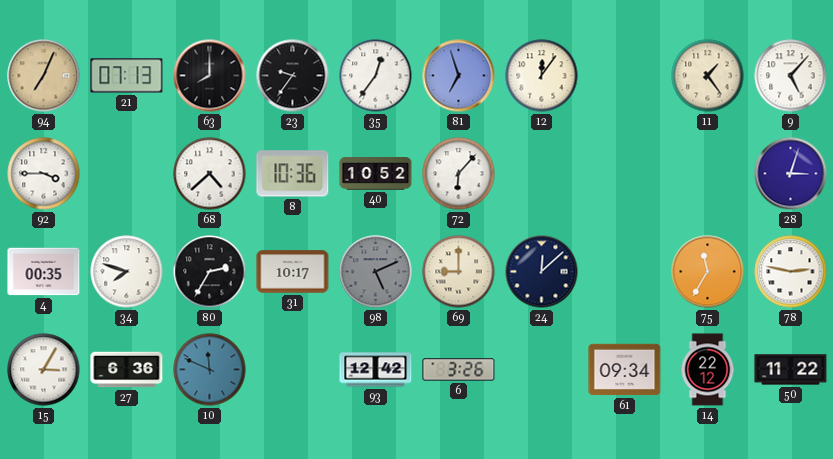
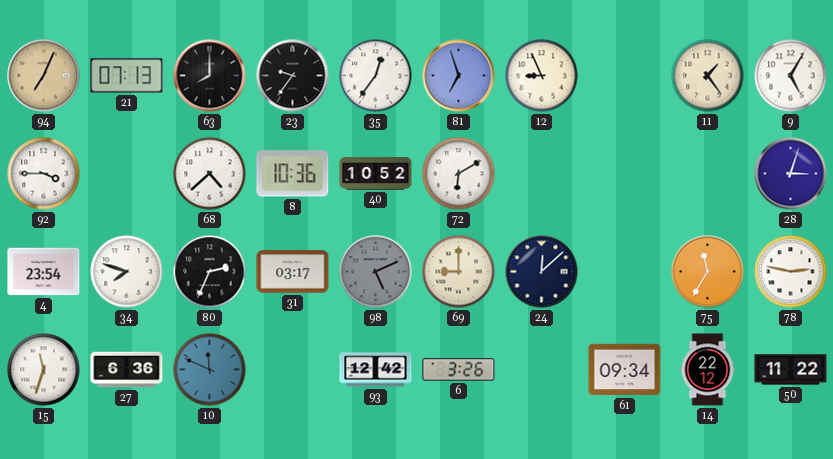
12: 12:06 -> 8:56 (542, 76)
9: 5:07 -> 5:05 (791, 76)
72: 6:07 -> 6:10 (459, 174)
4: 00:35 -> 23:54 (44, 272)
80: 2:35 -> 2:34 (210, 272)
31: 10:17 -> 03:17 (293, 272)
15: 3:05 -> 11:33 (44, 370)
